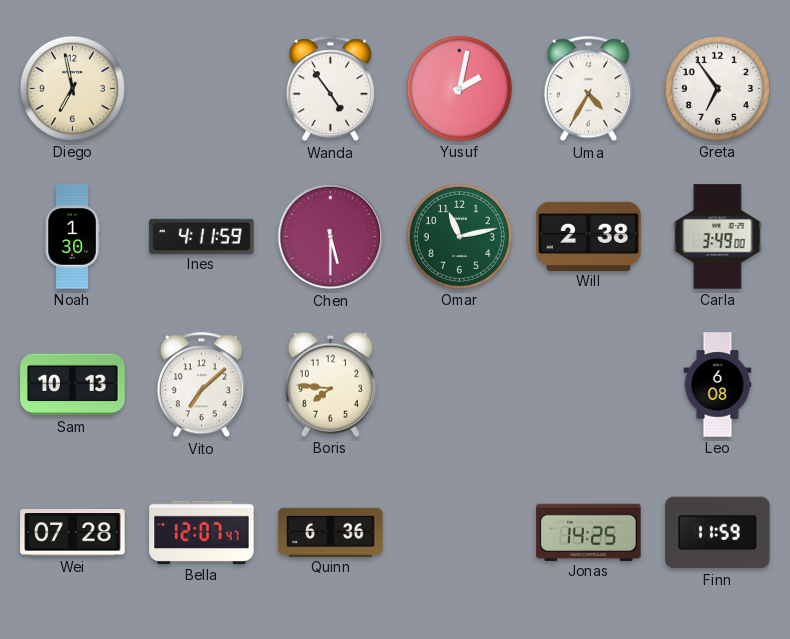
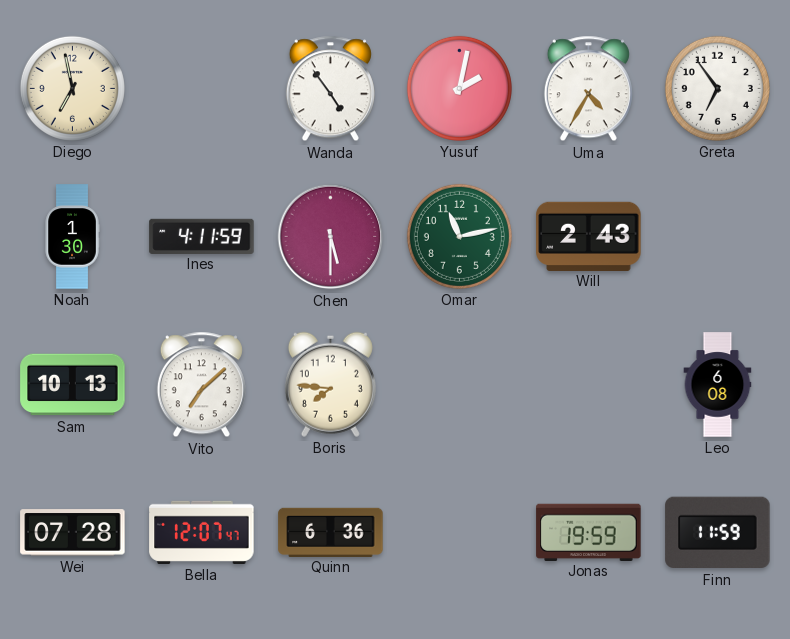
Will: 2:38 -> 2:43 (589, 236)
Carla: 3:49 -> none (718, 237)
Jonas: 14:25 -> 19:59 (589, 532)
